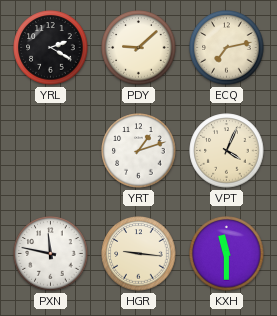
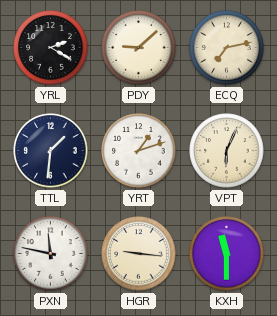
TTL: none -> 1:31 (51, 151)
VPT: 4:04 -> 6:04 (227, 151)
